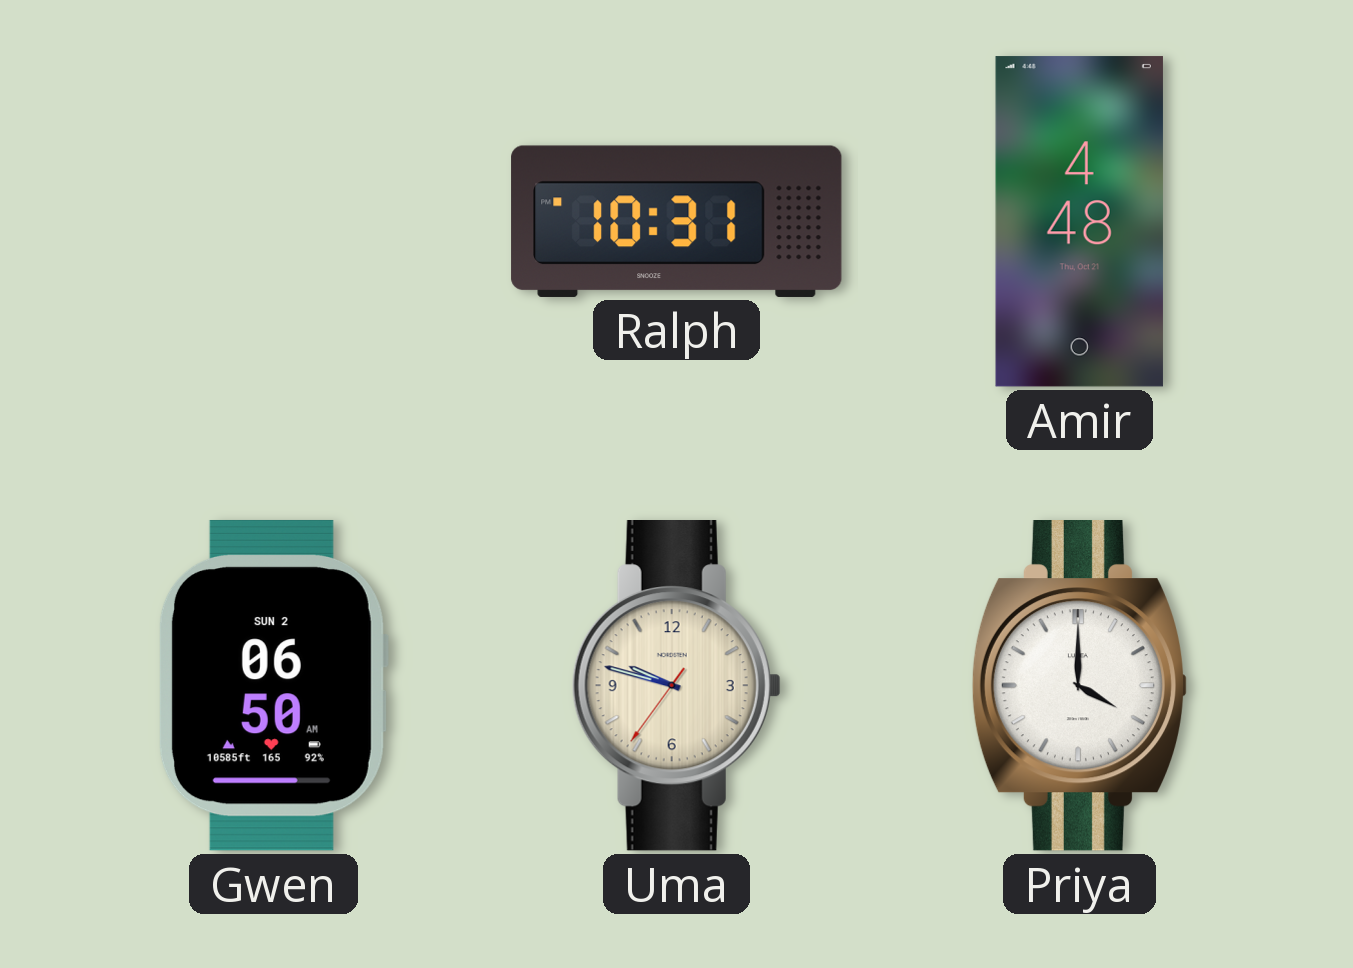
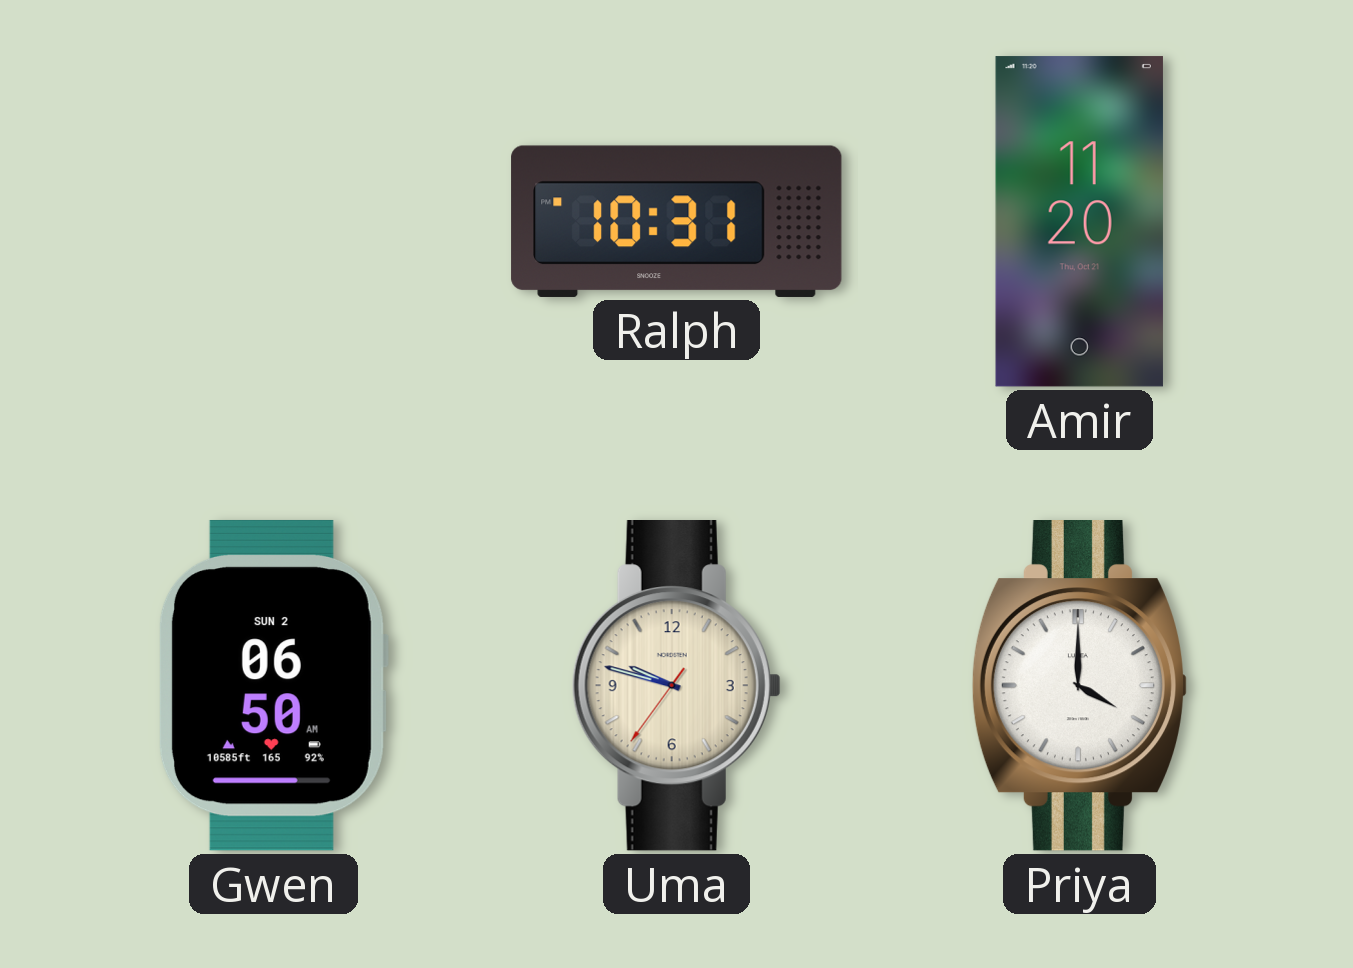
Amir: 4:48 -> 11:20 (1079, 222)
